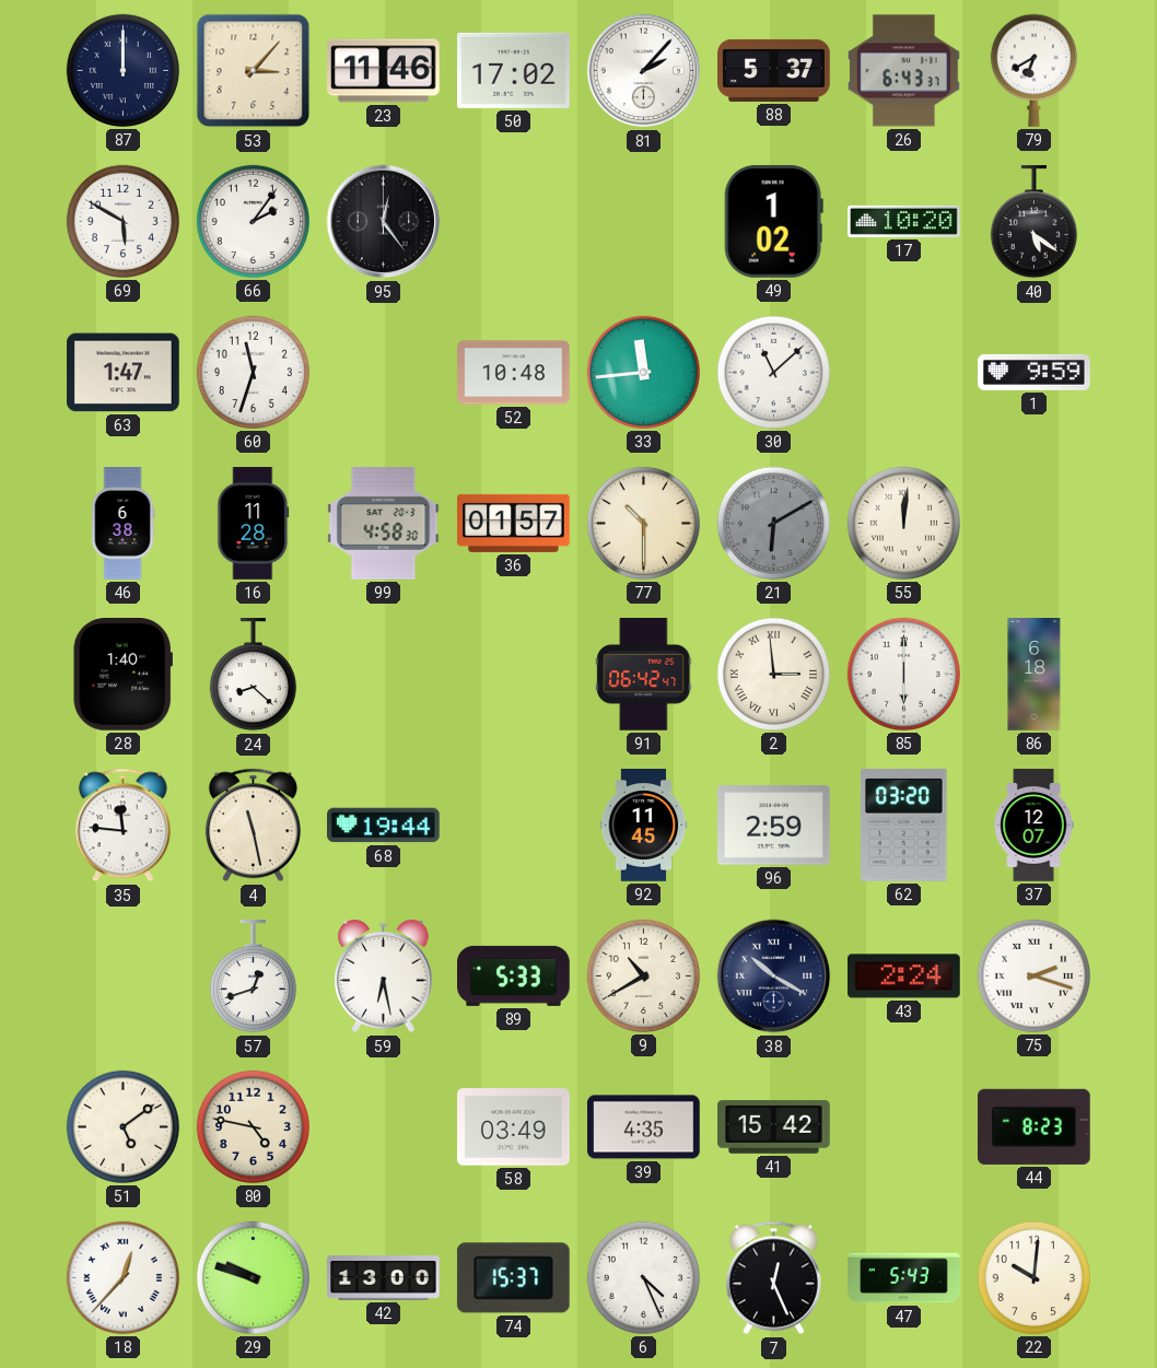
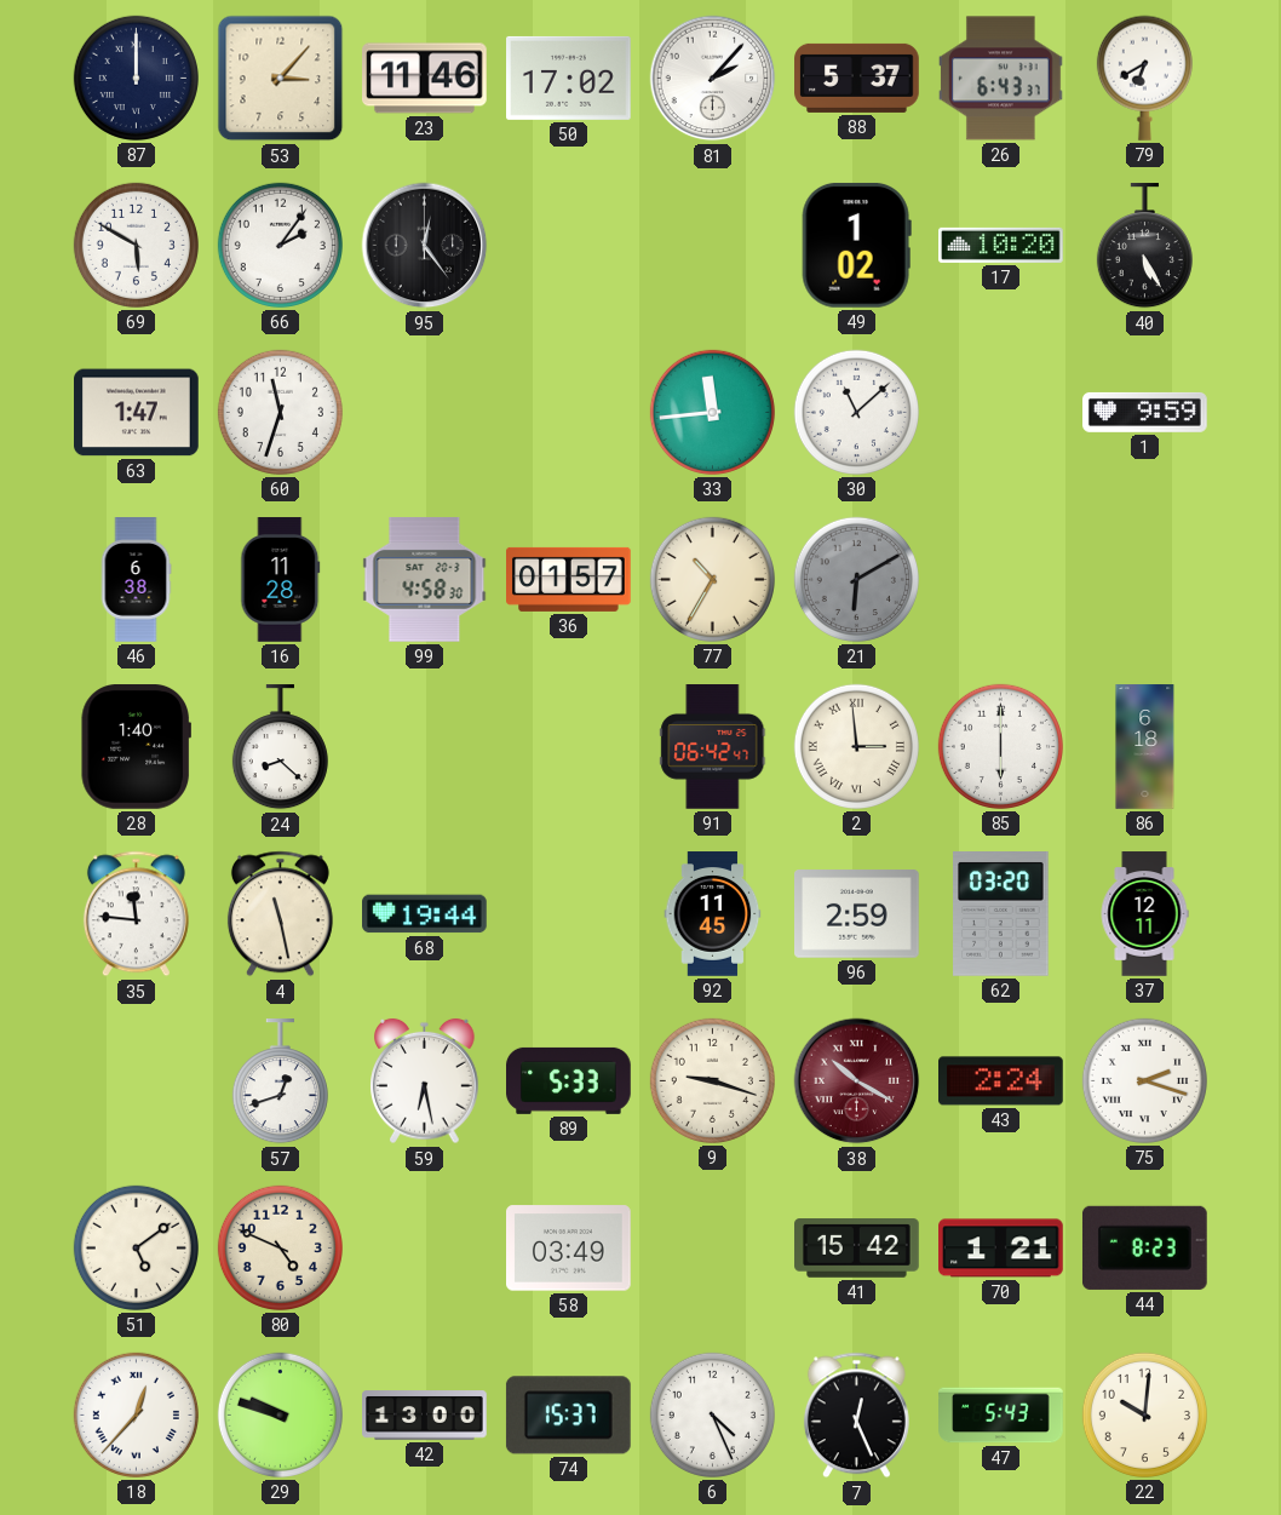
40: 5:21 -> 5:25 (1144, 246)
52: 10:48 -> none (514, 373)
77: 10:30 -> 10:35 (712, 579)
55: 12:01 -> none (903, 523)
37: 12:07 -> 12:11 (1144, 914)
9: 10:40 -> 9:18 (712, 1080)
38 dial: navy -> burgundy (857, 1081)
80: 4:47 -> 4:49 (280, 1247)
39: 4:35 -> none (644, 1127)
70: none -> 1:21 (1001, 1249)
